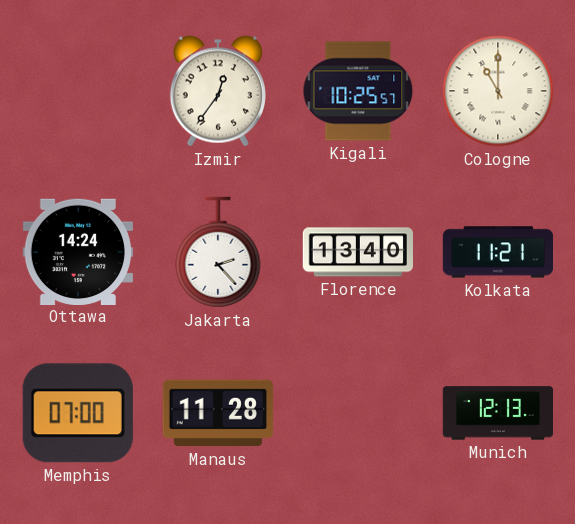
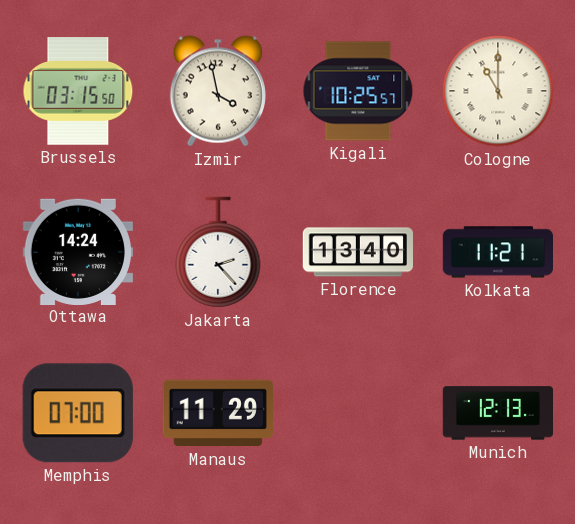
Brussels: none -> 03:15 (78, 91)
Izmir: 12:36 -> 3:58 (218, 91)
Manaus: 11:28 -> 11:29 (218, 413)
